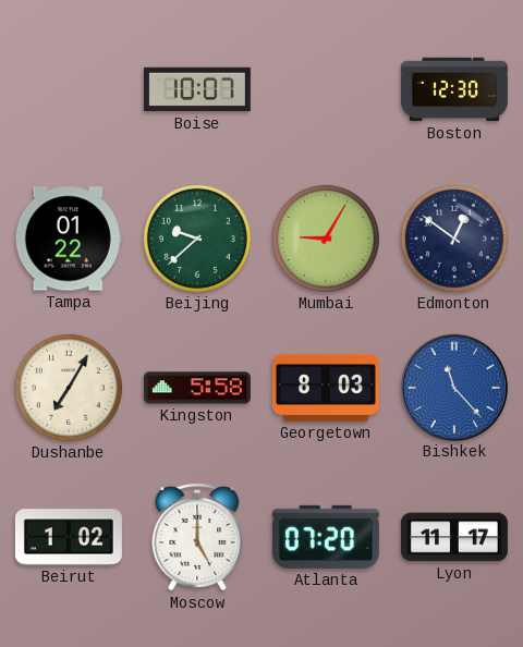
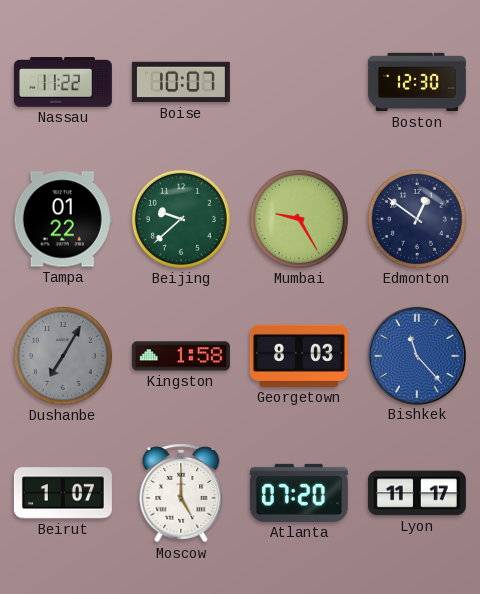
Nassau: none -> 11:22 (63, 82)
Mumbai: 9:05 -> 9:25 (299, 219)
Dushanbe dial: cream -> grey (63, 356)
Kingston: 5:58 -> 1:58 (181, 356)
Beirut: 1:02 -> 1:07 (63, 493)
